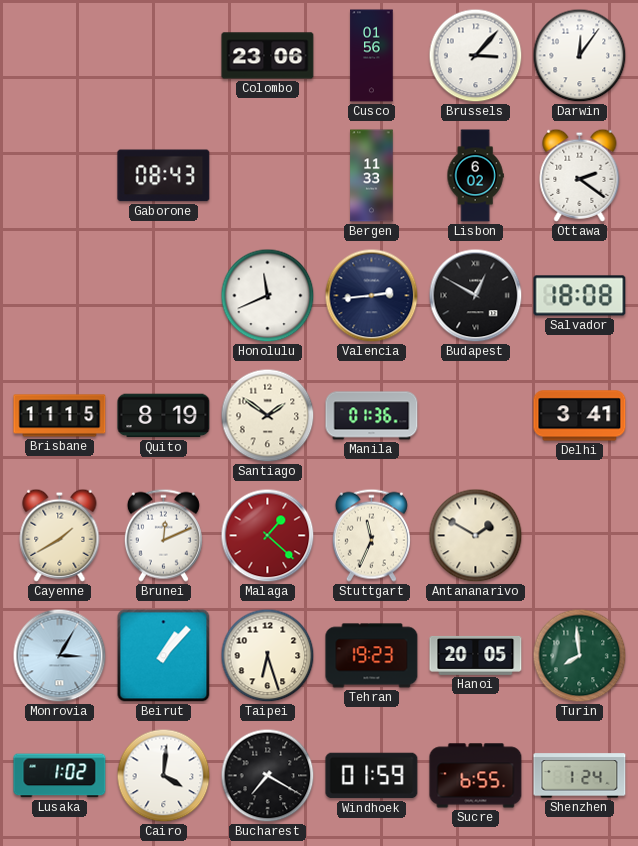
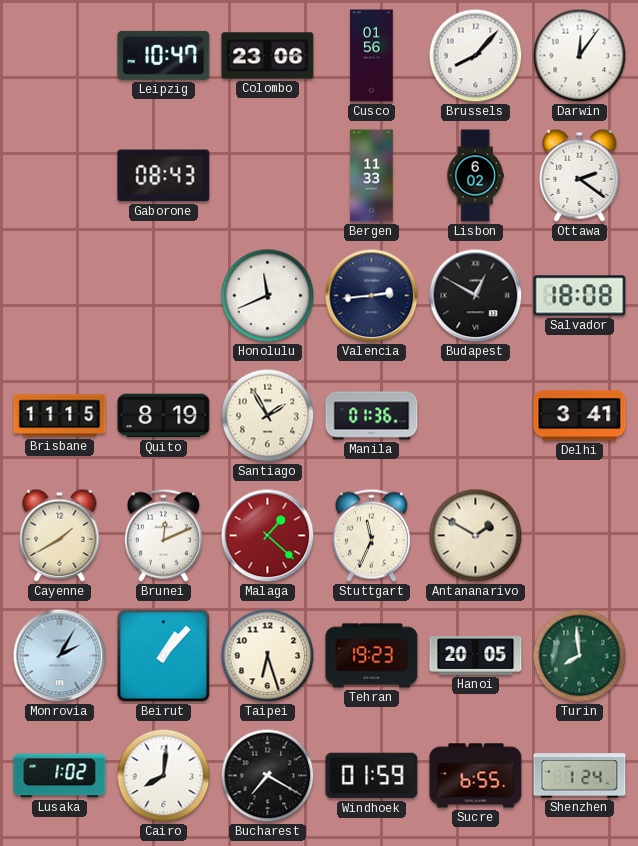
Leipzig: none -> 10:47 (164, 55)
Brussels: 3:07 -> 8:07 (476, 56)
Santiago: 1:51 -> 1:55 (268, 416)
Monrovia: 3:05 -> 2:05 (60, 656)
Cairo: 4:01 -> 8:01 (164, 776)
